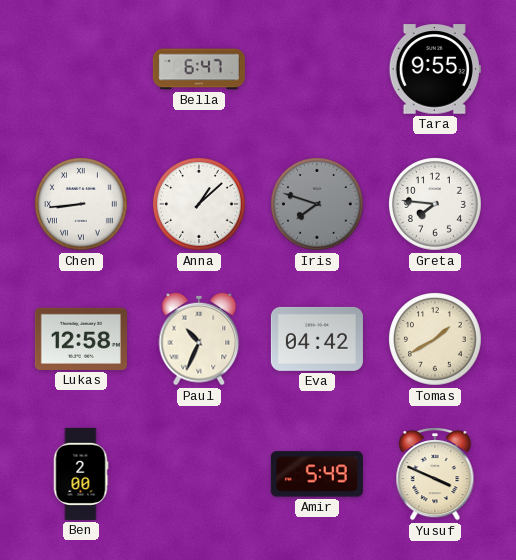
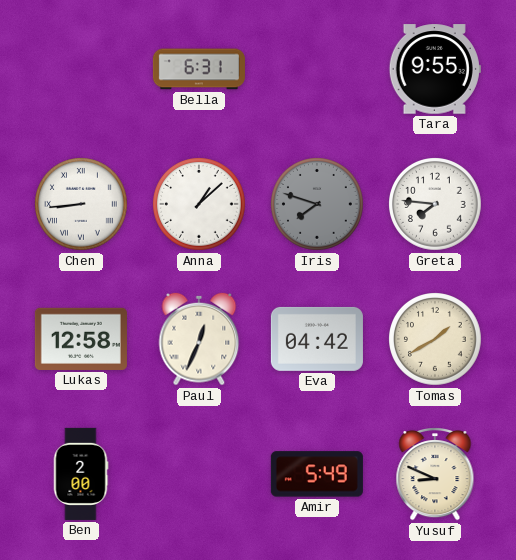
Bella: 6:47 -> 6:31 (199, 69)
Paul: 10:34 -> 12:34 (199, 339)
Yusuf: 3:49 -> 8:49 (435, 475)
